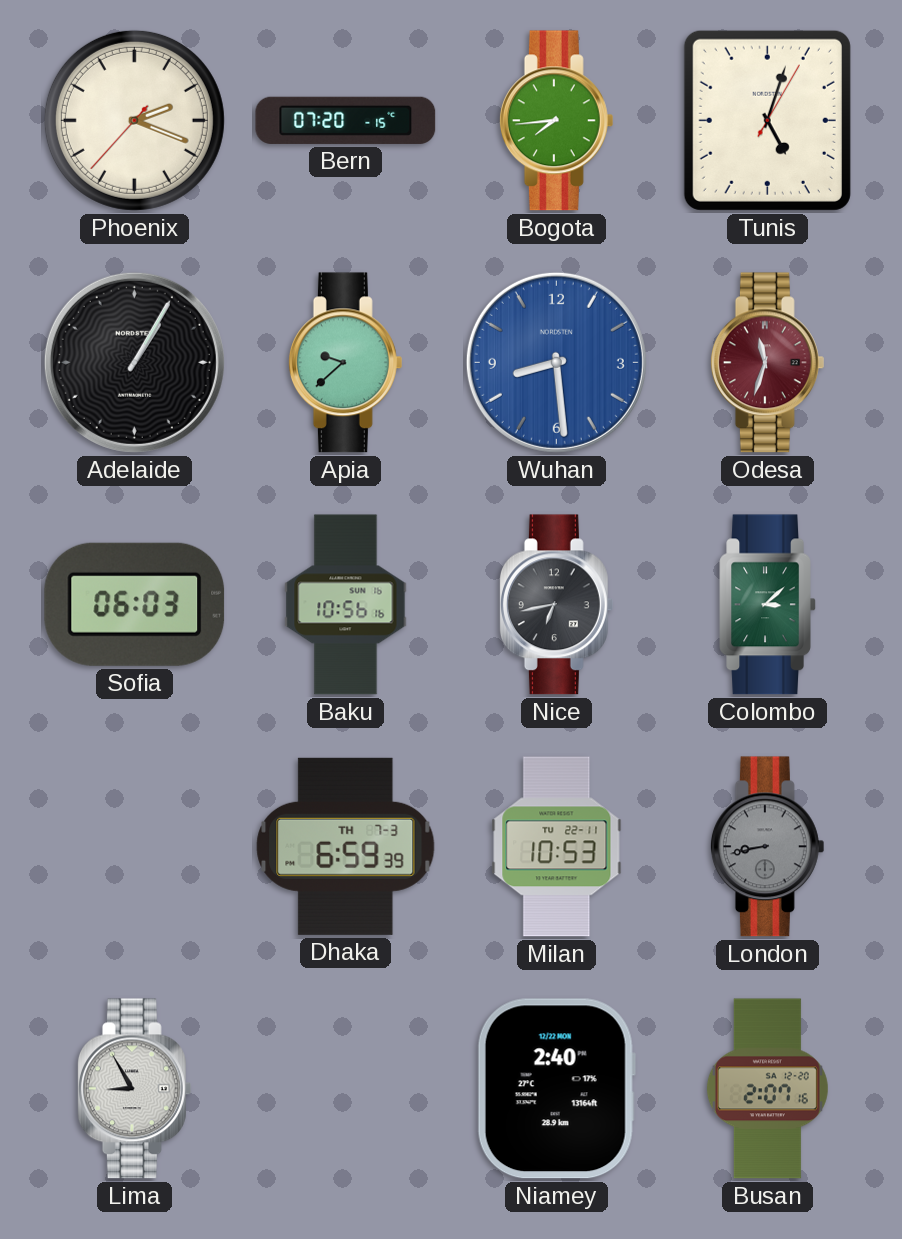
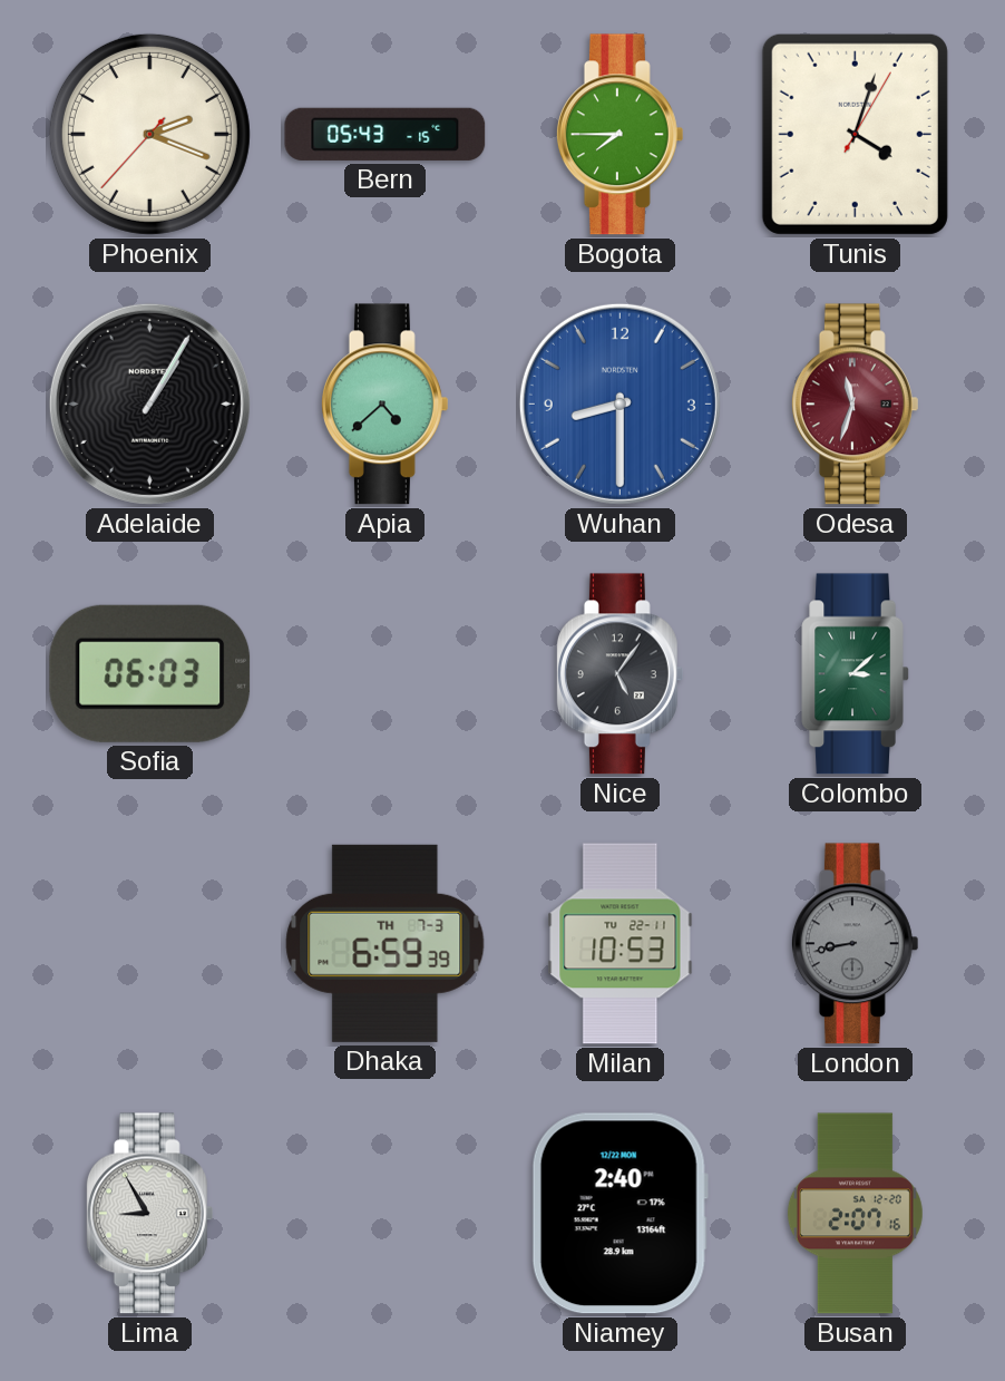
Bern: 07:20 -> 05:43 (386, 134)
Bogota: 7:44 -> 7:45 (619, 135)
Tunis: 5:03 -> 4:03 (855, 134)
Apia: 9:38 -> 4:38 (384, 405)
Wuhan: 8:29 -> 8:30 (619, 403)
Baku: 10:56 -> none (346, 605)
Nice: 6:43 -> 5:06 (619, 674)
